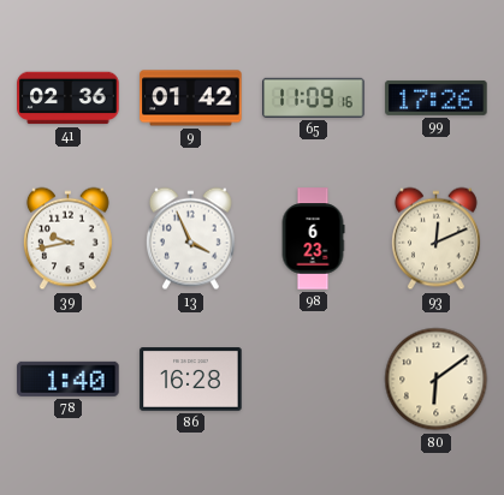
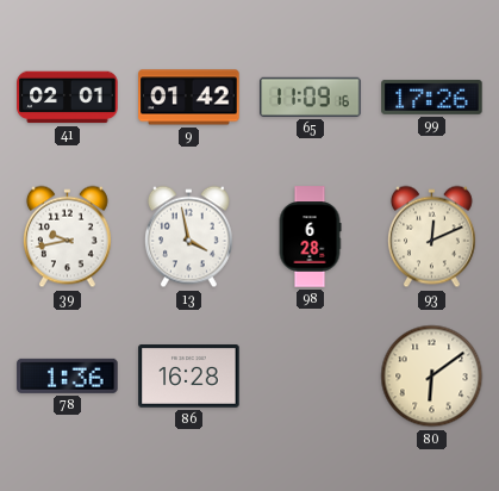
41: 02:36 -> 02:01 (68, 98)
13: 3:56 -> 3:58 (188, 237)
98: 6:23 -> 6:28 (310, 237)
78: 1:40 -> 1:36 (68, 375)
